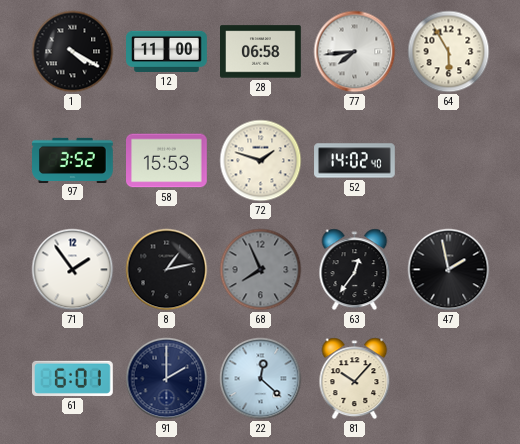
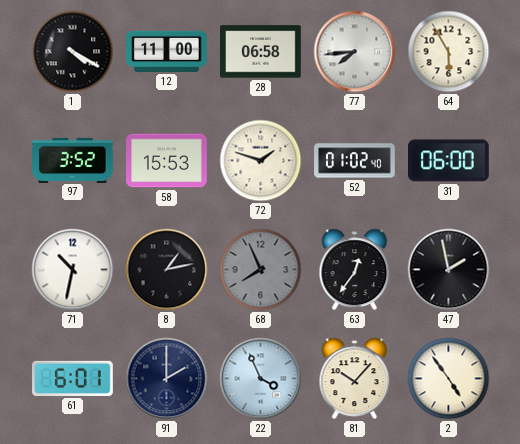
52: 14:02 -> 01:02 (355, 161)
31: none -> 06:00 (449, 161)
71: 1:54 -> 10:32 (73, 270)
22: 12:22 -> 3:56 (261, 379)
2: none -> 4:54 (449, 379)
